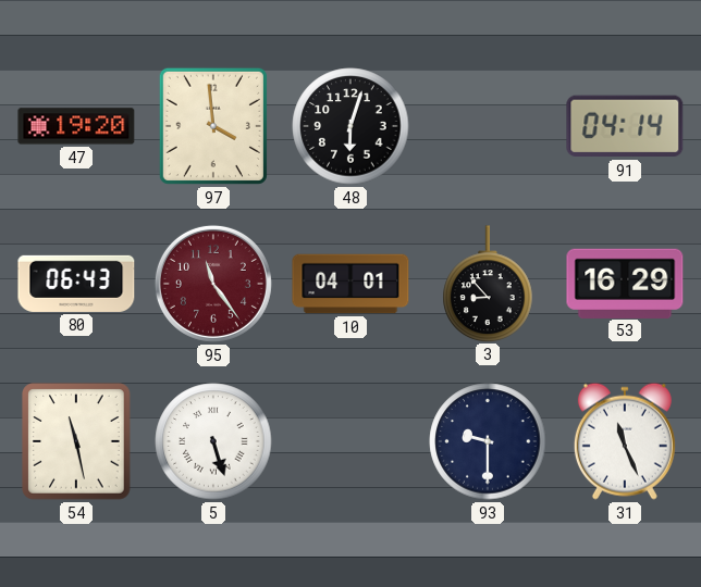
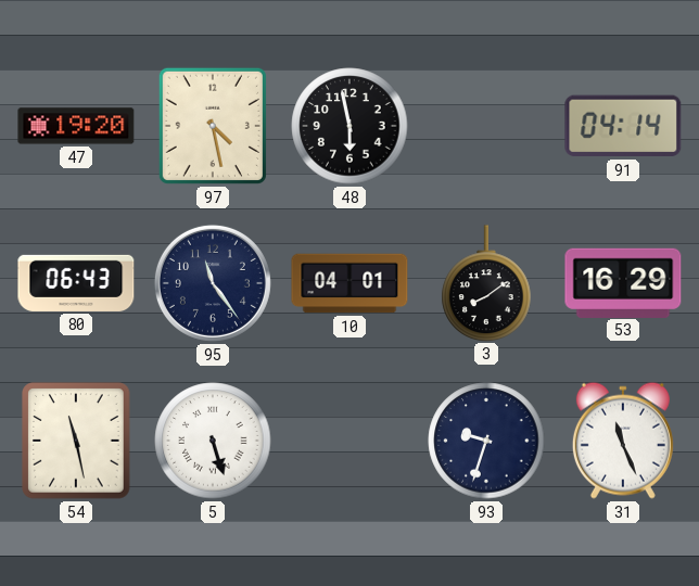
97: 3:59 -> 4:28 (213, 126)
48: 6:03 -> 5:58 (349, 126)
95 dial: burgundy -> navy (213, 283)
3: 8:53 -> 8:09 (486, 283)
93: 9:30 -> 9:33 (486, 441)
